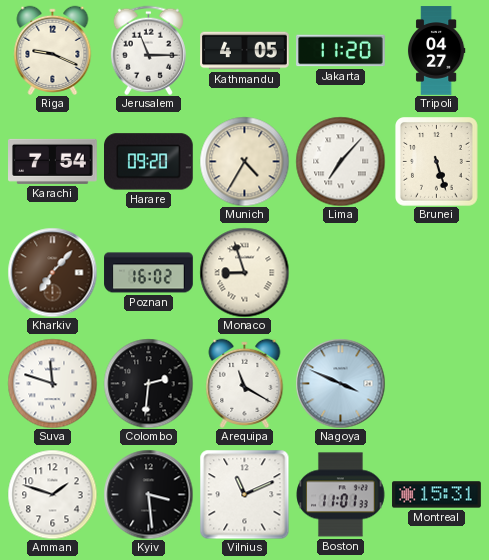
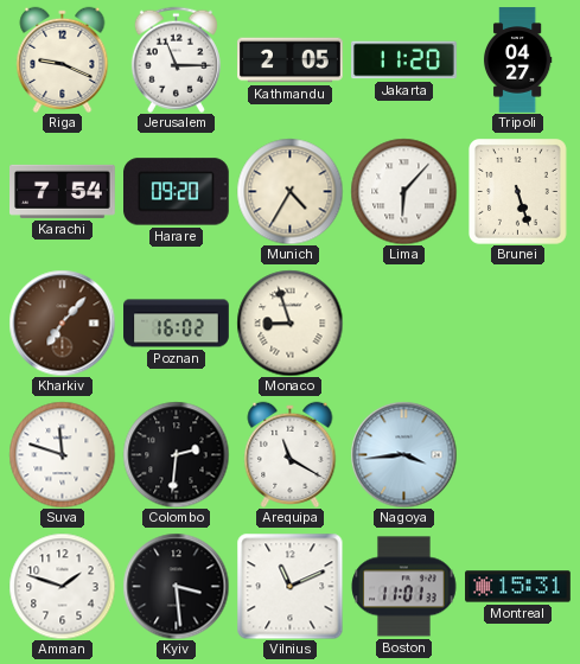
Kathmandu: 4:05 -> 2:05 (291, 60)
Lima: 7:07 -> 6:07 (403, 191)
Nagoya: 3:49 -> 3:44 (403, 454)
